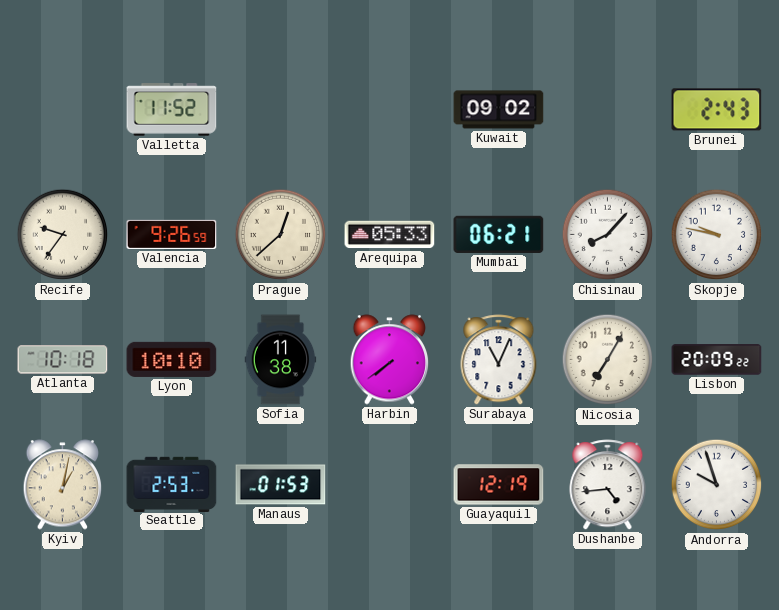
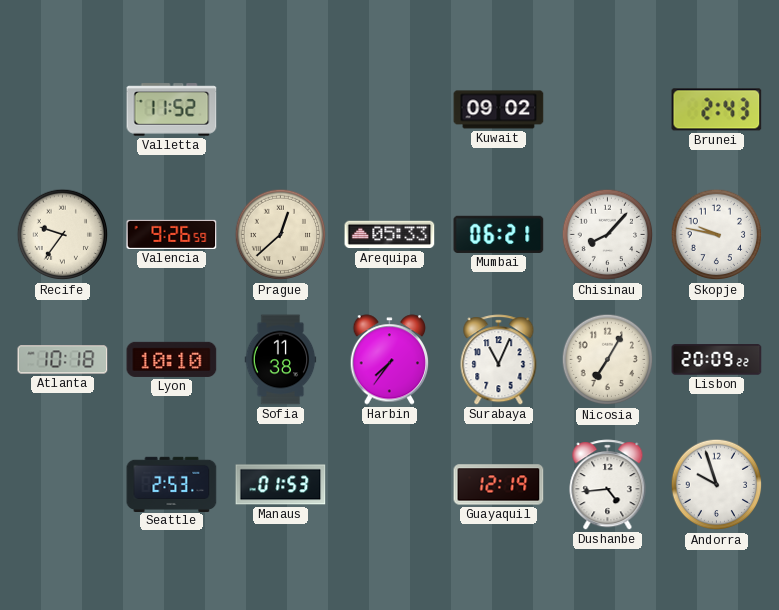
Harbin: 7:39 -> 7:36 (390, 360)
Kyiv: 1:02 -> none (63, 485)
